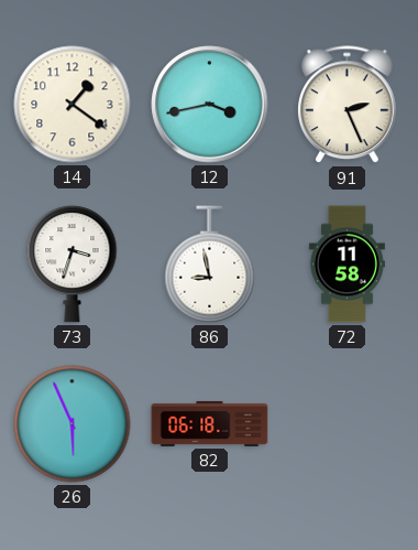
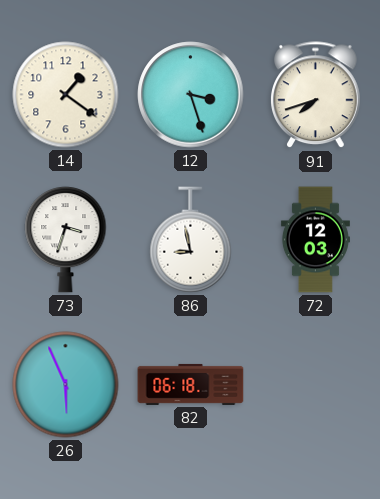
12: 3:43 -> 3:27 (191, 95)
91: 2:26 -> 7:42 (316, 95)
72: 11:58 -> 12:03 (315, 240)
